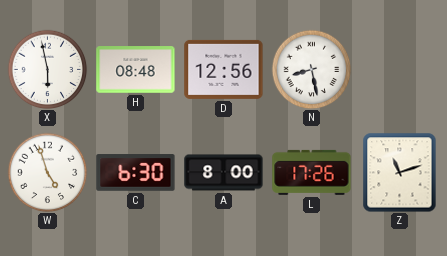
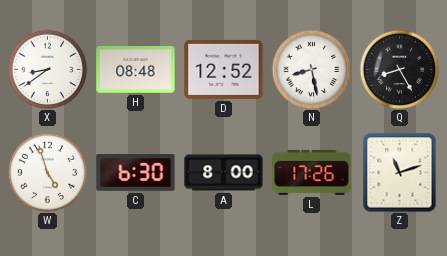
X: 5:58 -> 8:39 (47, 69)
D: 12:56 -> 12:52 (224, 69)
Q: none -> 8:25 (399, 69)
